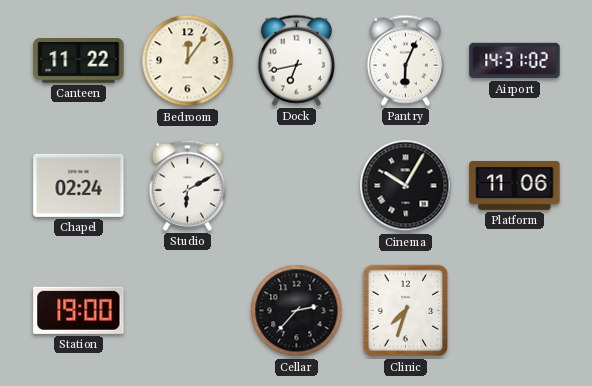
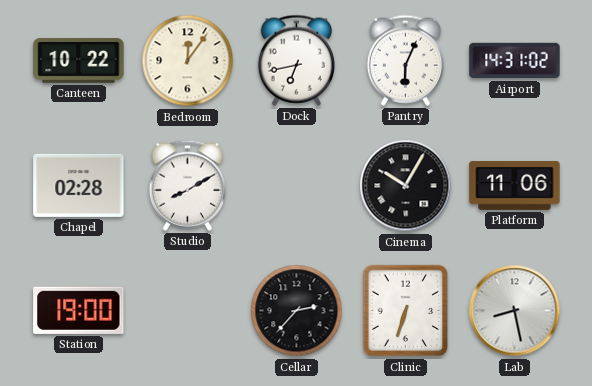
Canteen: 11:22 -> 10:22 (79, 61)
Chapel: 02:24 -> 02:28 (79, 185)
Studio: 6:10 -> 8:10 (187, 185)
Clinic: 7:33 -> 6:33 (406, 311)
Lab: none -> 8:28 (515, 311)
